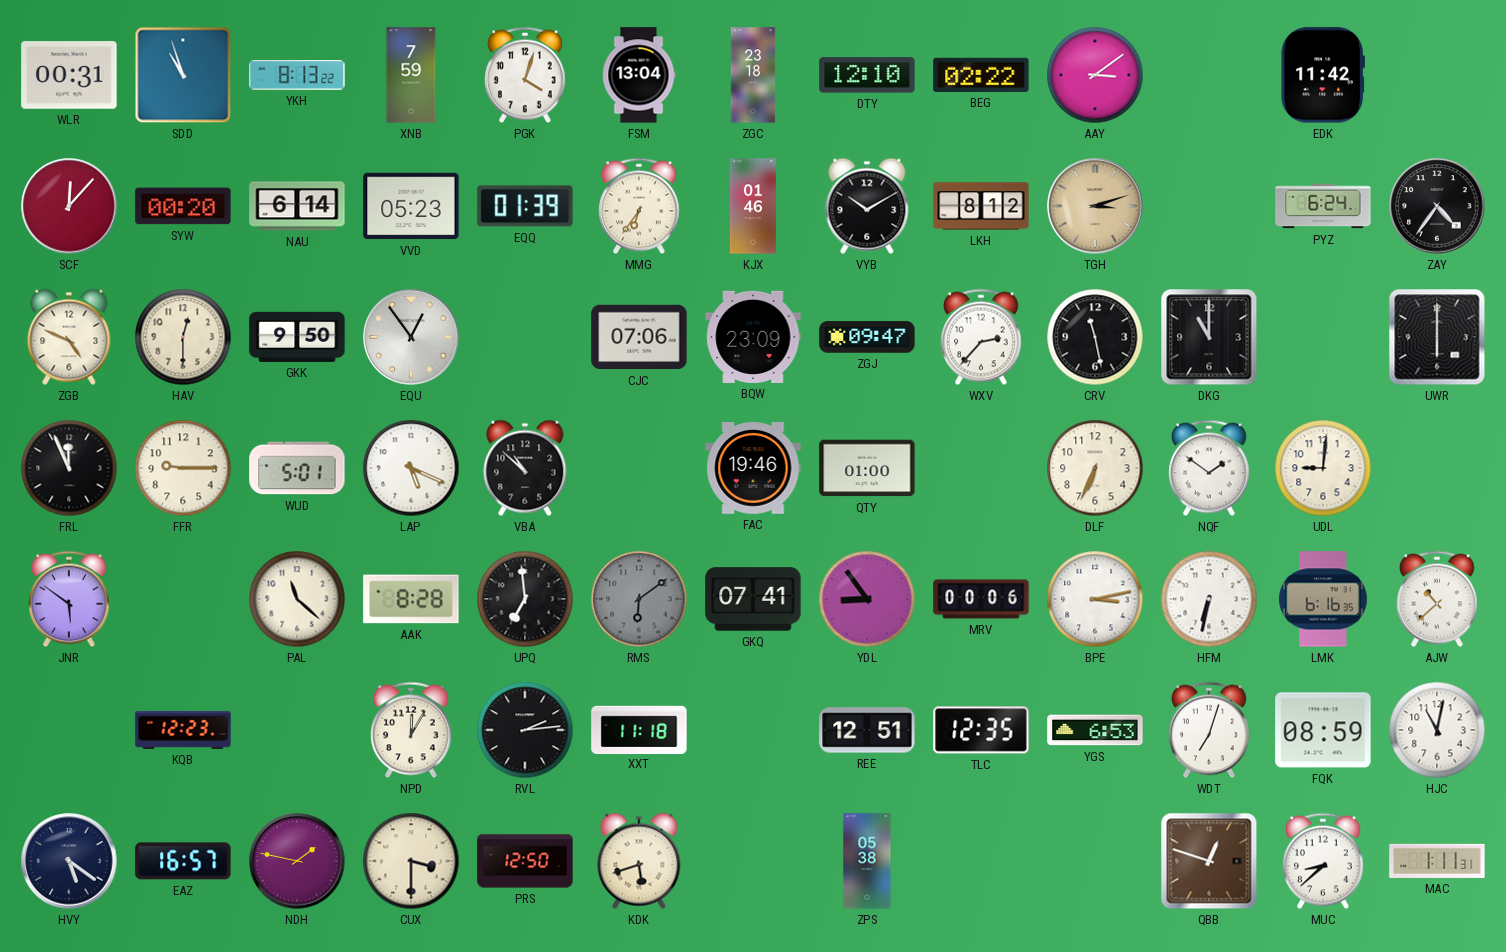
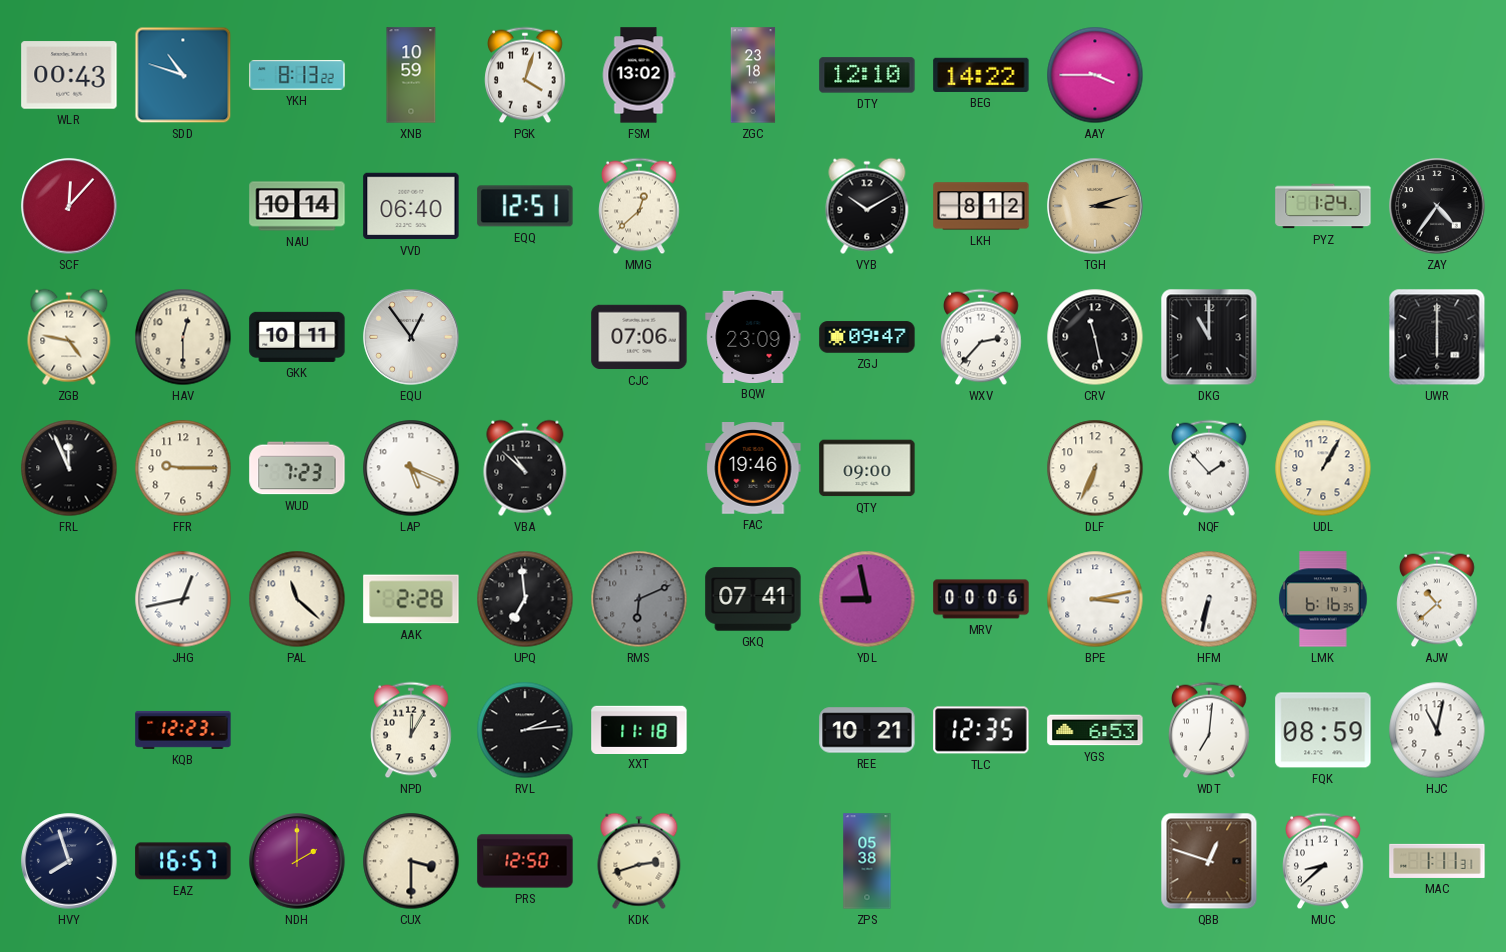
WLR: 00:31 -> 00:43 (69, 75)
SDD: 10:57 -> 10:48 (183, 75)
XNB: 7:59 -> 10:59 (411, 75)
FSM: 13:04 -> 13:02 (639, 75)
BEG: 02:22 -> 14:22 (981, 75)
AAY: 3:09 -> 3:45 (1095, 75)
EDK: 11:42 -> none (1322, 75)
SYW: 00:20 -> none (183, 206)
NAU: 6:14 -> 10:14 (297, 206)
VVD: 05:23 -> 06:40 (411, 206)
EQQ: 01:39 -> 12:51 (525, 206)
MMG: 6:36 -> 12:38 (639, 206)
KJX: 01:46 -> none (753, 206)
PYZ: 6:24 -> 1:24 (1323, 206)
ZGB: 4:49 -> 4:47 (69, 337)
GKK: 9:50 -> 10:11 (297, 337)
WUD: 5:01 -> 7:23 (297, 468)
QTY: 01:00 -> 09:00 (867, 468)
NQF: 1:51 -> 1:53 (1209, 468)
UDL: 9:01 -> 1:05 (1323, 468)
JNR: 5:51 -> none (69, 599)
JHG: none -> 12:43 (183, 599)
AAK: 8:28 -> 2:28 (411, 599)
RMS: 6:09 -> 6:11 (639, 599)
YDL: 8:54 -> 8:58 (867, 599)
REE: 12:51 -> 10:21 (867, 730)
WDT: 7:03 -> 7:01 (1209, 730)
HVY: 5:21 -> 7:57 (69, 861)
NDH: 1:47 -> 2:00 (297, 861)
KDK: 5:42 -> 2:42 (639, 861)
